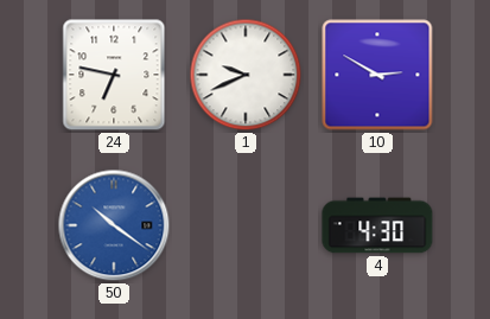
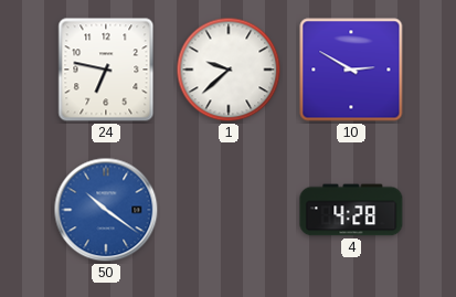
1: 9:41 -> 9:38 (229, 70)
4: 4:30 -> 4:28 (351, 210)
